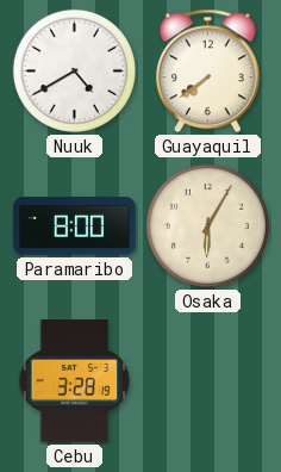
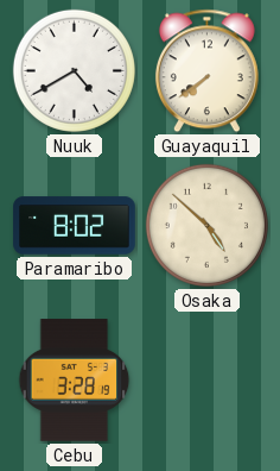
Paramaribo: 8:00 -> 8:02 (75, 226)
Osaka: 6:05 -> 4:52 (206, 225)
